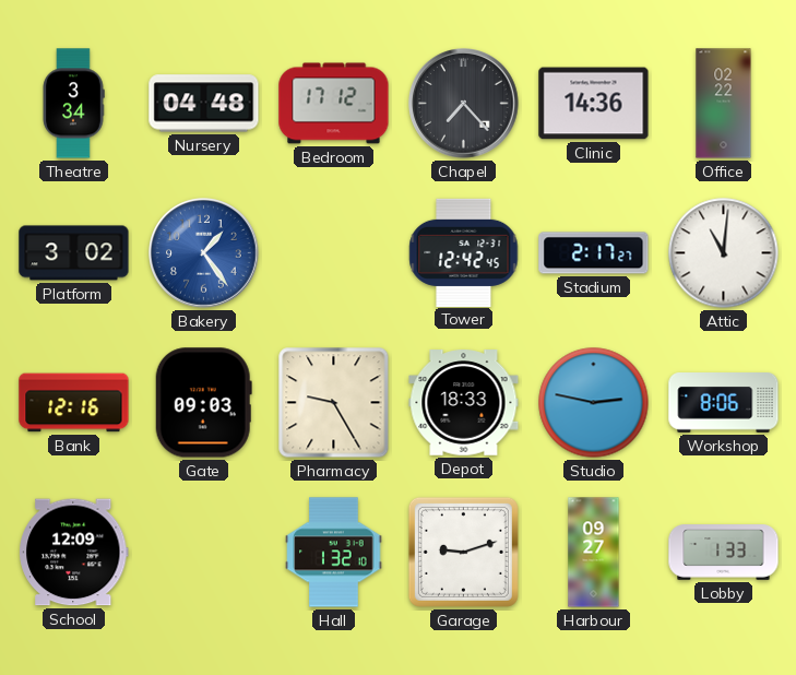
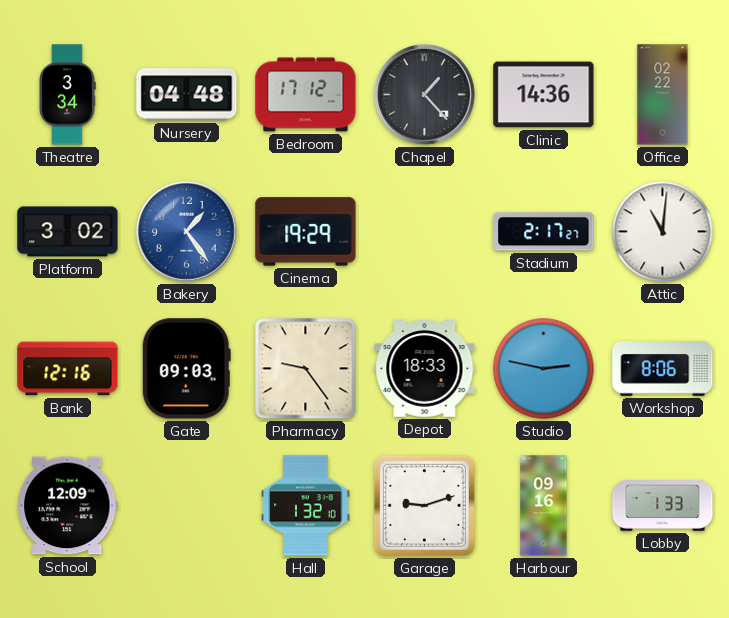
Chapel: 7:23 -> 1:23 (425, 95)
Cinema: none -> 19:29 (306, 232)
Tower: 12:42 -> none (464, 252)
Pharmacy: 9:25 -> 9:24 (306, 369)
Harbour: 09:27 -> 09:16 (544, 506)
